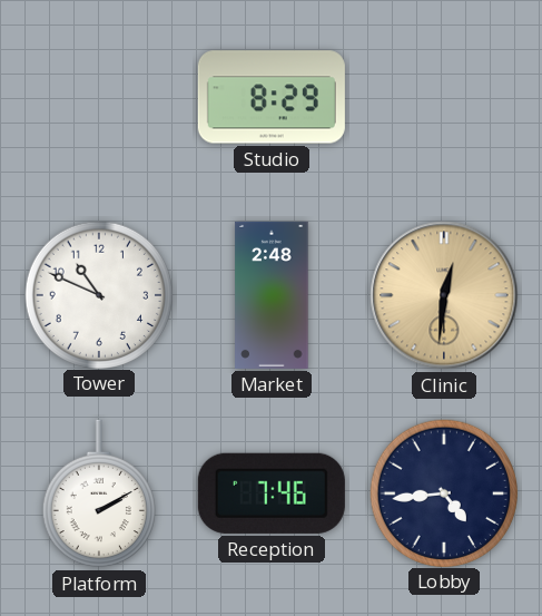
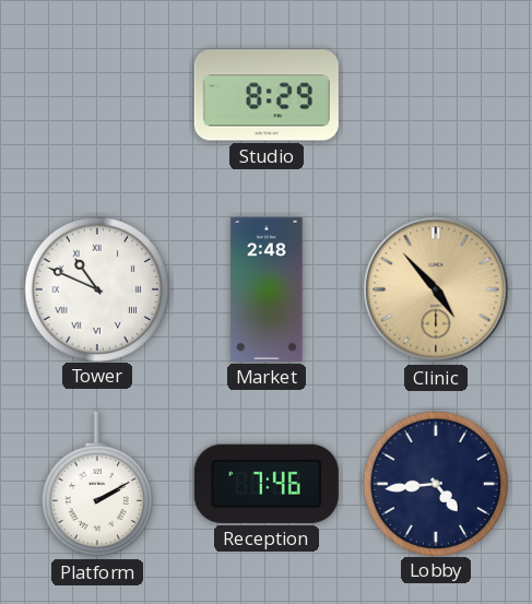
Tower numerals: Arabic -> Roman (96, 288)
Clinic: 12:31 -> 4:53 (436, 289)
